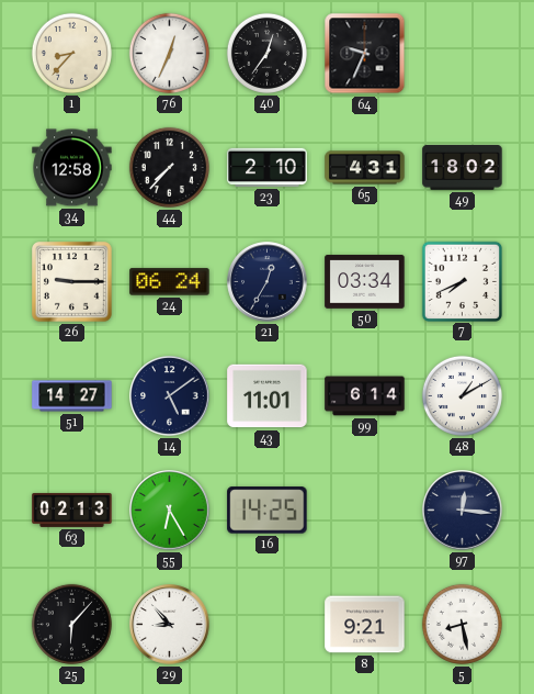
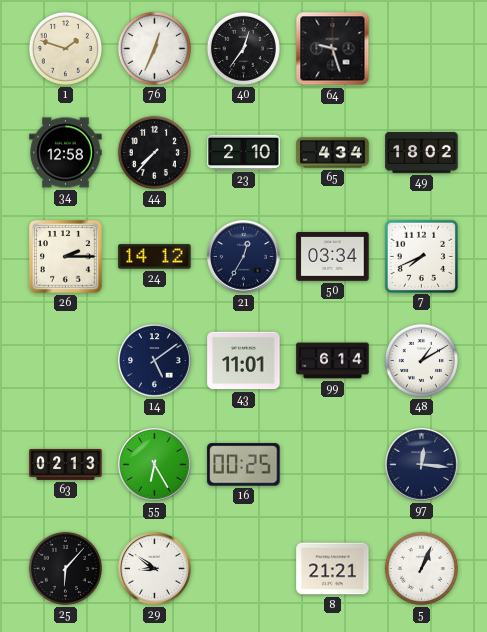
1: 8:37 -> 1:48 (65, 48)
64: 9:34 -> 9:27 (333, 49)
65: 4:31 -> 4:34 (333, 153)
26: 9:15 -> 2:15 (66, 257)
24: 06:24 -> 14:12 (155, 257)
51: 14:27 -> none (72, 396)
16: 14:25 -> 00:25 (244, 465)
29: 8:53 -> 8:51 (155, 569)
8: 9:21 -> 21:21 (333, 569)
5: 8:28 -> 1:04 (421, 568)
